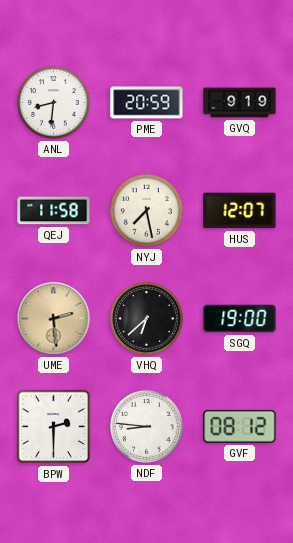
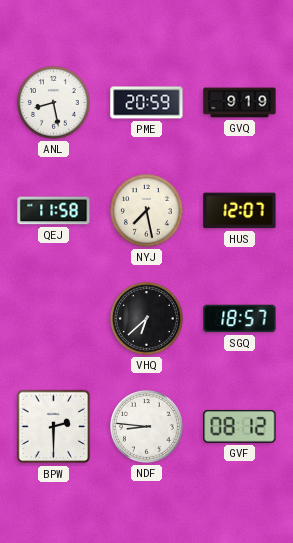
ANL: 8:31 -> 8:28 (54, 103)
UME: 2:29 -> none (54, 319)
SGQ: 19:00 -> 18:57 (240, 319)
